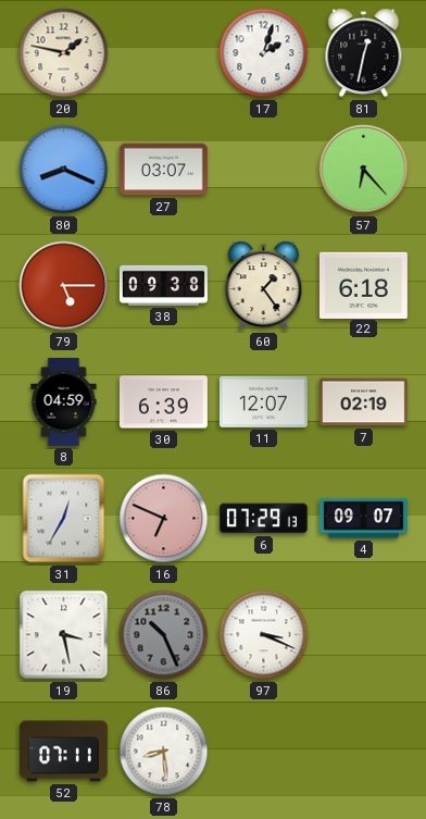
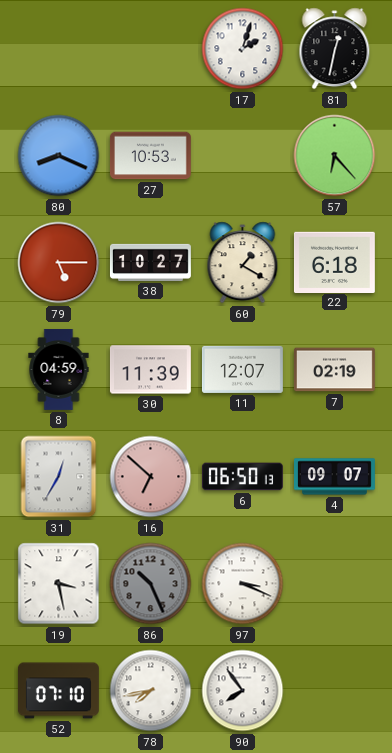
20: 1:47 -> none (64, 53)
27: 03:07 -> 10:53 (150, 156)
38: 09:38 -> 10:27 (150, 262)
60: 1:24 -> 1:20 (243, 263)
30: 6:39 -> 11:39 (150, 370)
16: 6:49 -> 6:52 (151, 477)
6: 07:29 -> 06:50 (242, 477)
52: 07:11 -> 07:10 (58, 691)
78: 8:29 -> 7:43 (151, 691)
90: none -> 7:54 (243, 691)
